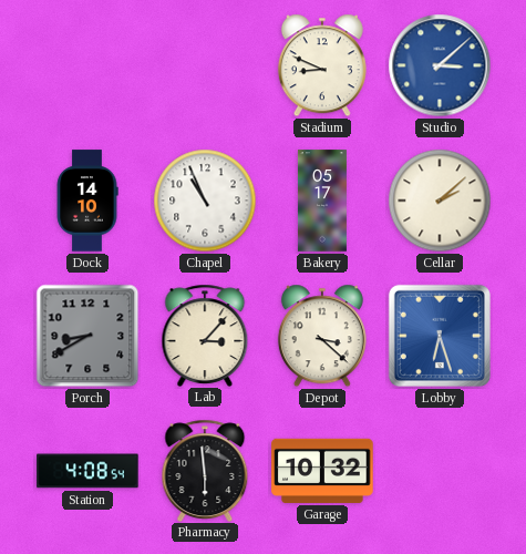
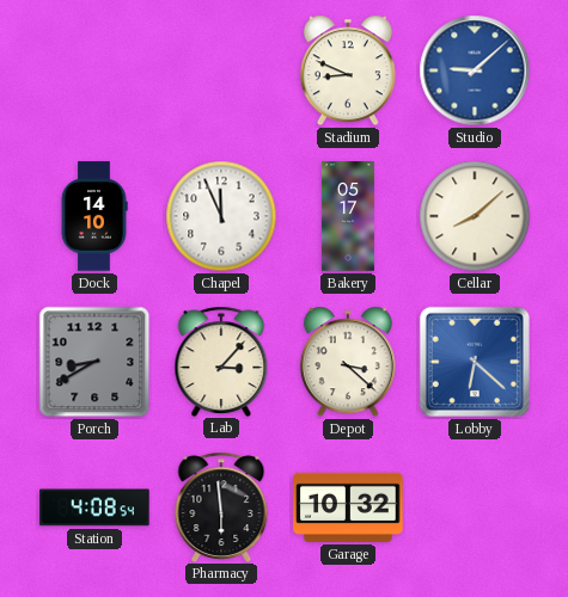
Studio: 3:08 -> 9:08 (475, 70)
Chapel: 10:56 -> 11:56 (221, 216)
Cellar: 2:08 -> 8:08 (475, 216)
Lobby: 6:27 -> 6:22 (475, 362)
